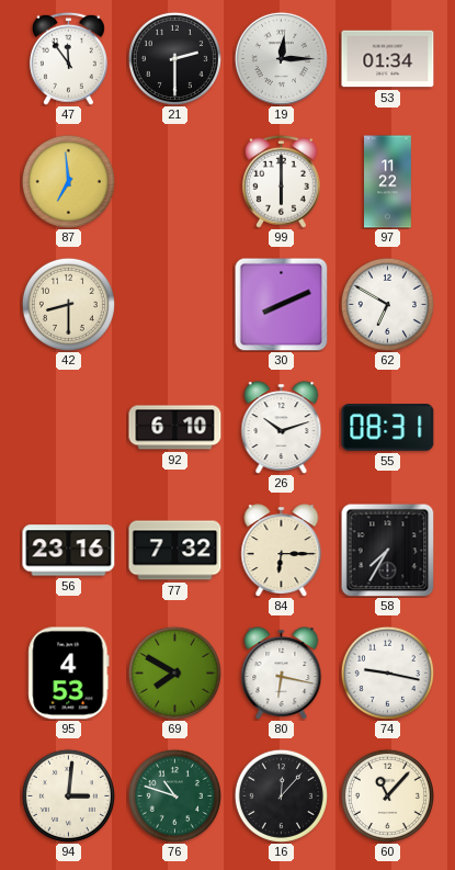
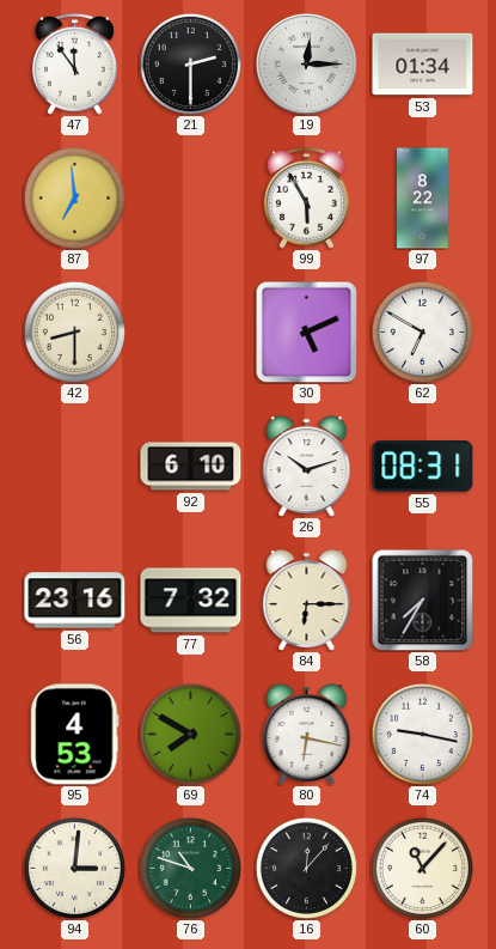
99: 6:00 -> 5:55 (306, 197)
97: 11:22 -> 8:22 (423, 199)
30: 8:11 -> 5:11 (306, 331)
